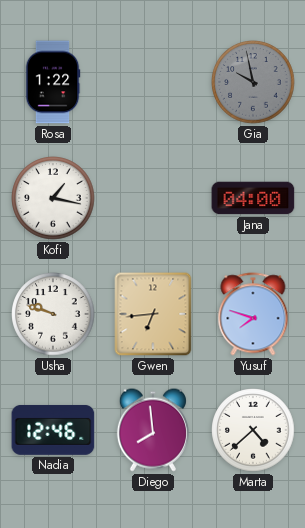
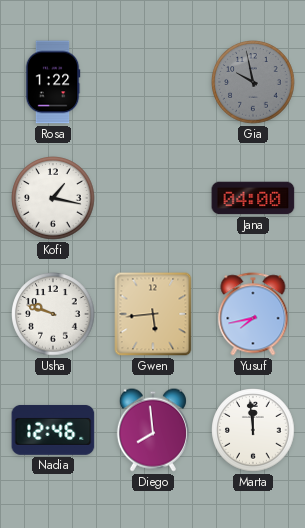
Gwen: 6:44 -> 5:44 (153, 314)
Yusuf: 7:48 -> 7:43 (253, 314)
Marta: 4:38 -> 11:59 (253, 430)
